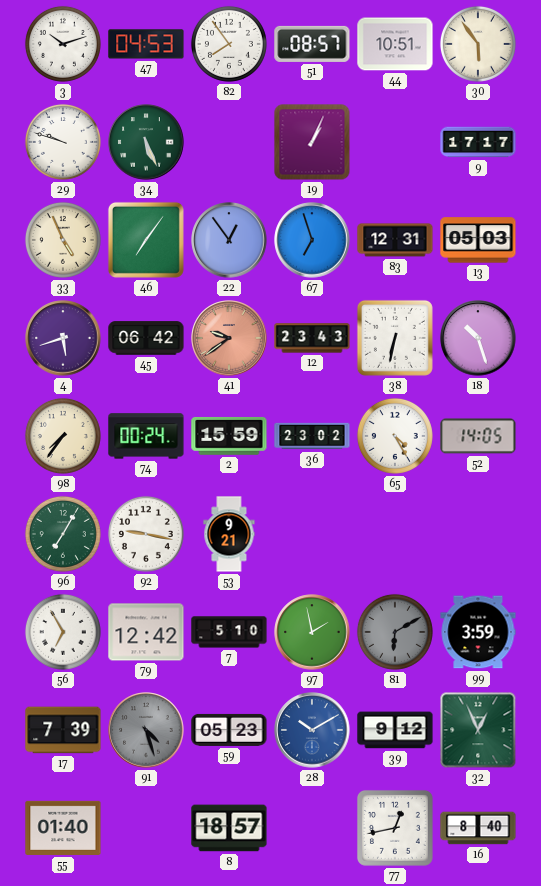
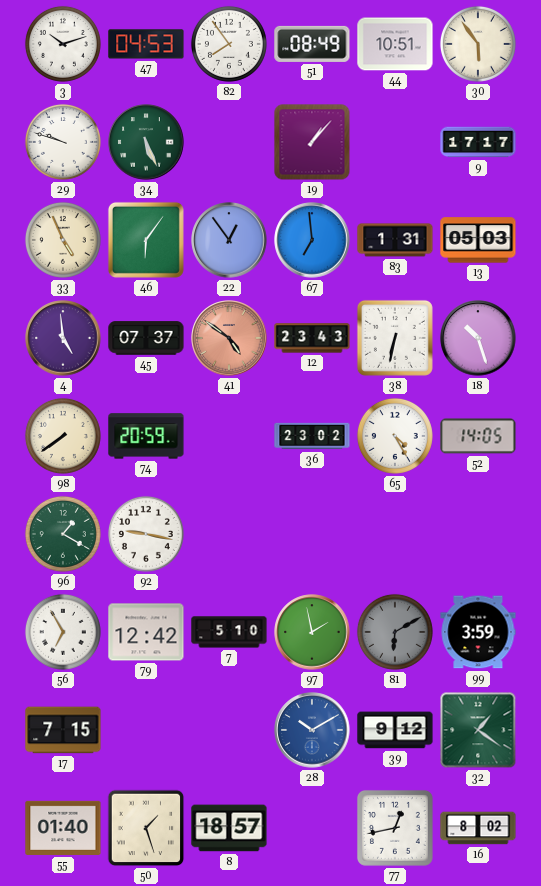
51: 08:57 -> 08:49 (312, 44)
19: 1:04 -> 1:07 (312, 142)
46: 7:06 -> 6:06 (146, 240)
67: 6:57 -> 6:59 (312, 240)
83: 12:31 -> 1:31 (395, 240)
4: 5:42 -> 4:59 (63, 338)
45: 06:42 -> 07:37 (146, 338)
41: 9:39 -> 4:51 (229, 338)
98: 7:36 -> 7:39 (63, 436)
74: 00:24 -> 20:59 (146, 436)
2: 15:59 -> none (229, 436)
96: 7:05 -> 1:20 (63, 534)
53: 9:21 -> none (229, 534)
17: 7:39 -> 7:15 (63, 730)
91: 4:27 -> none (146, 730)
59: 05:23 -> none (229, 730)
32: 12:56 -> 1:21 (478, 730)
50: none -> 1:27 (146, 828)
16: 8:40 -> 8:02 (478, 828)
